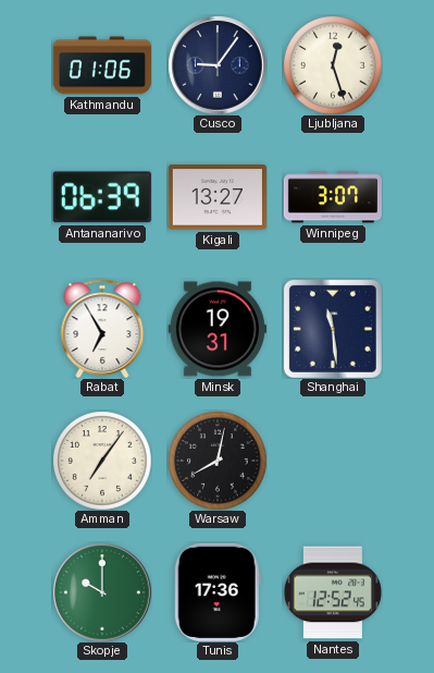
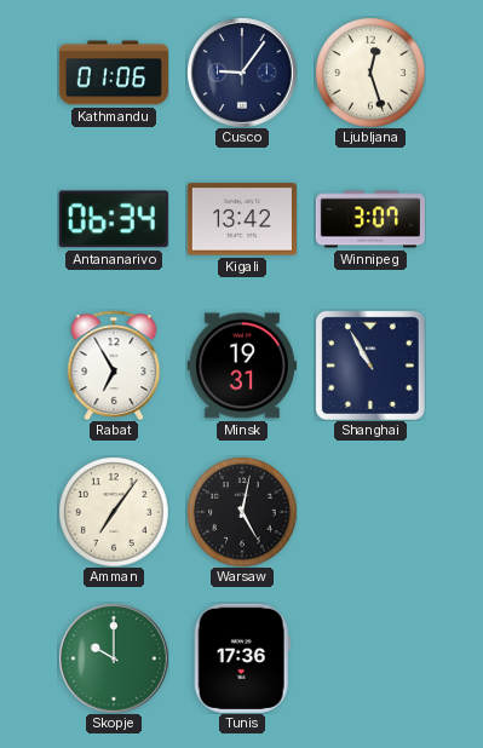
Antananarivo: 06:39 -> 06:34 (114, 219)
Kigali: 13:27 -> 13:42 (242, 219)
Shanghai: 11:29 -> 10:55 (370, 366)
Warsaw: 8:02 -> 5:02 (242, 512)
Nantes: 12:52 -> none (333, 592)
